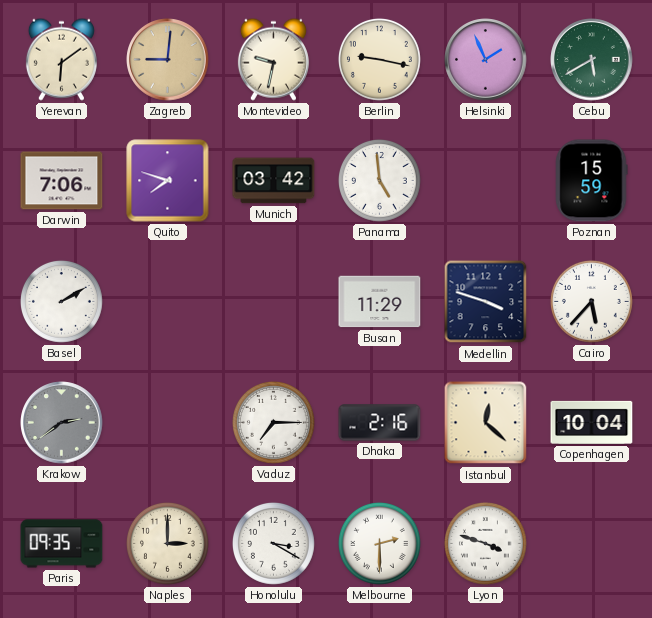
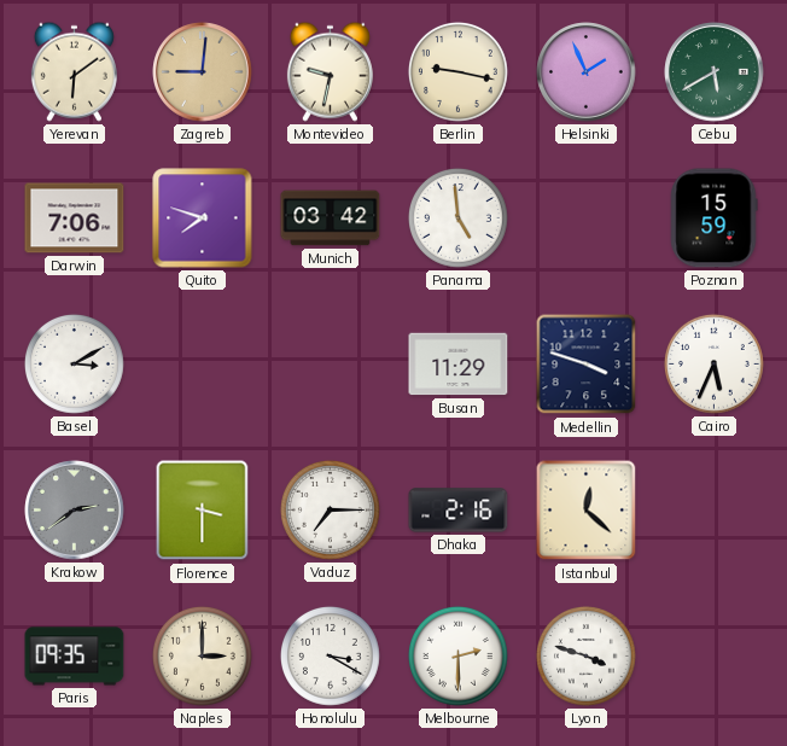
Basel: 2:10 -> 3:10 (74, 363)
Cairo: 5:37 -> 5:34 (713, 363)
Florence: none -> 3:30 (203, 511)
Copenhagen: 10:04 -> none (592, 422)
